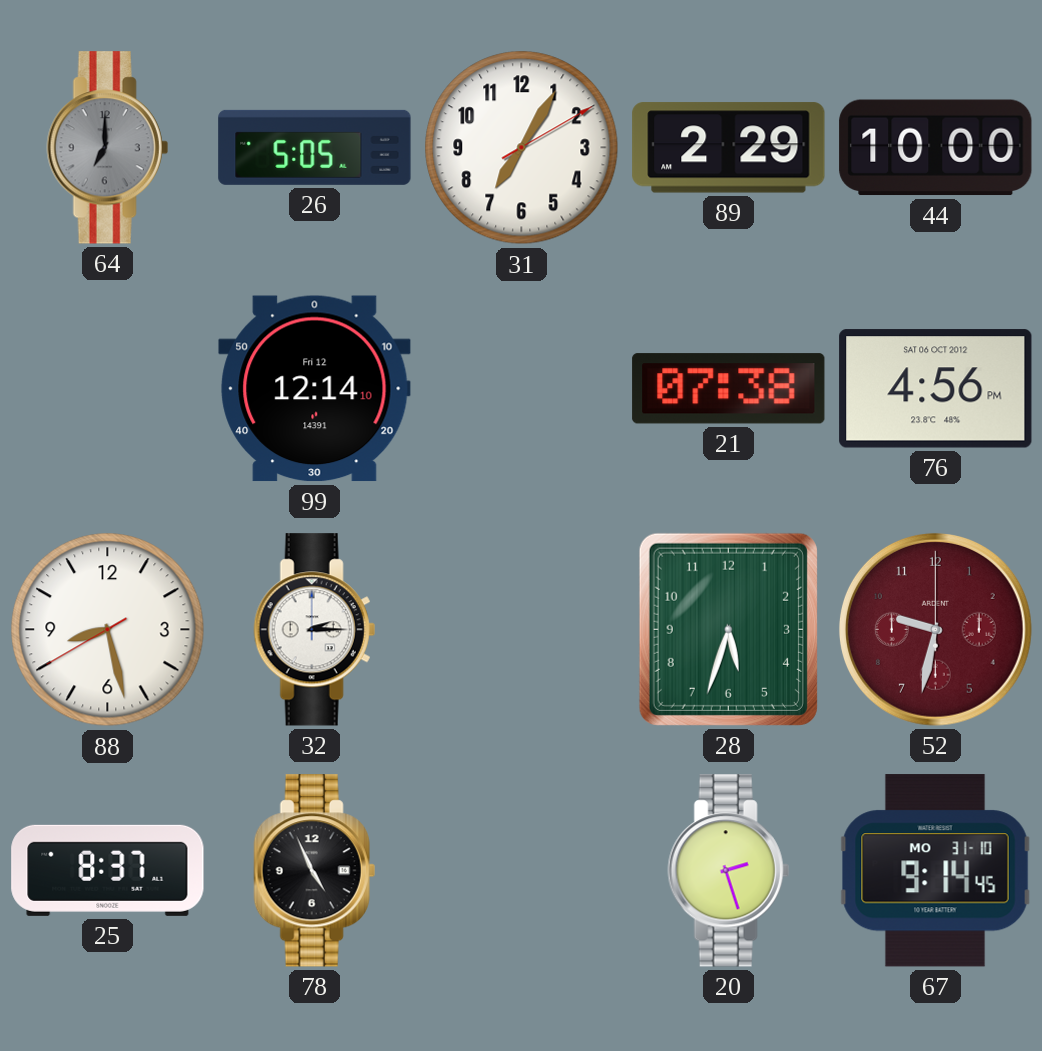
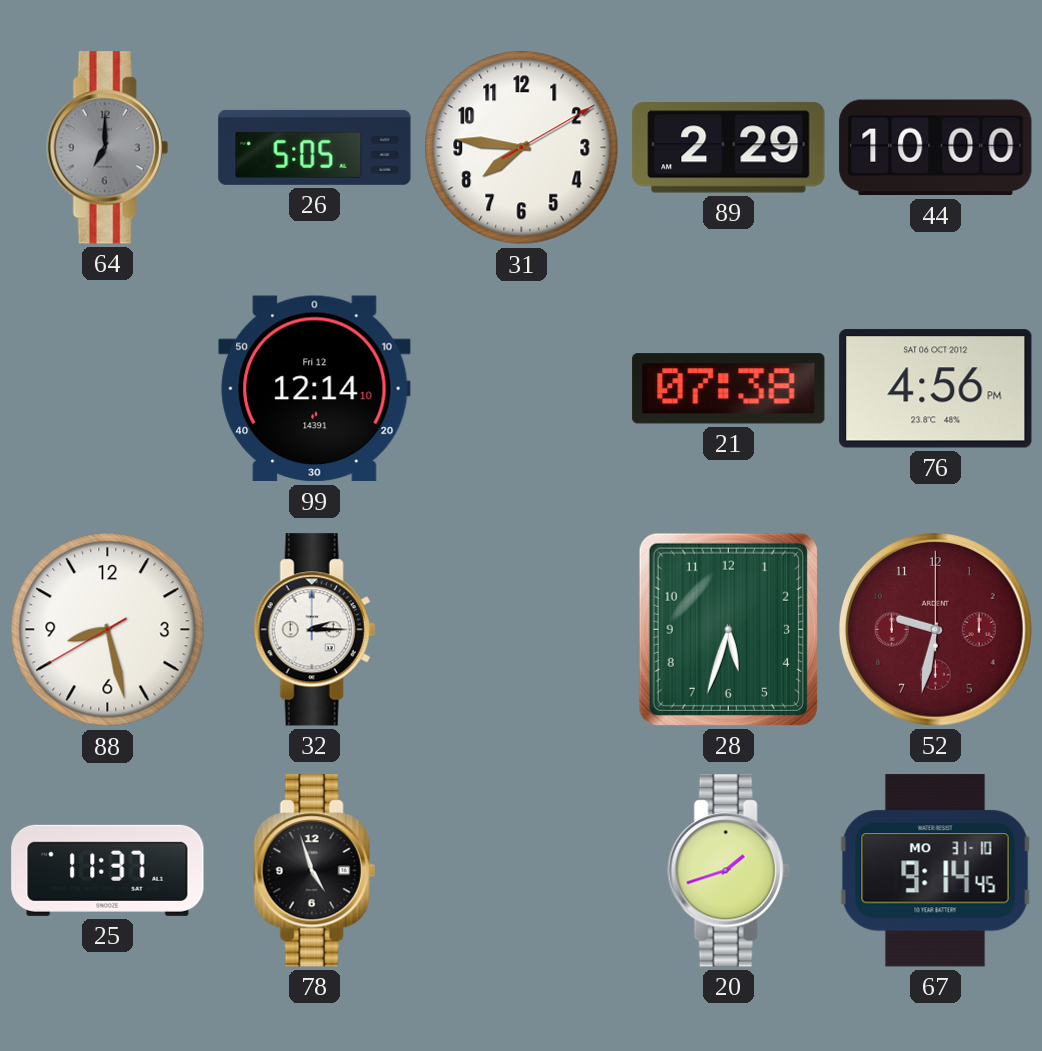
31: 7:05 -> 7:46 (522, 148)
25: 8:37 -> 11:37 (108, 870)
78: 4:56 -> 4:57 (314, 871)
20: 2:27 -> 1:42 (728, 871)
